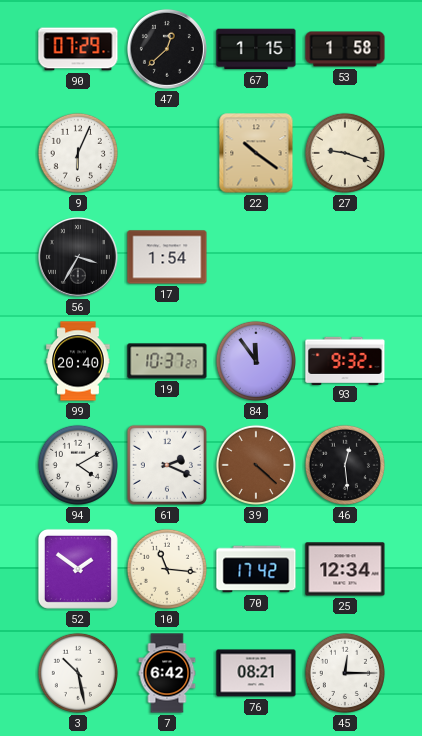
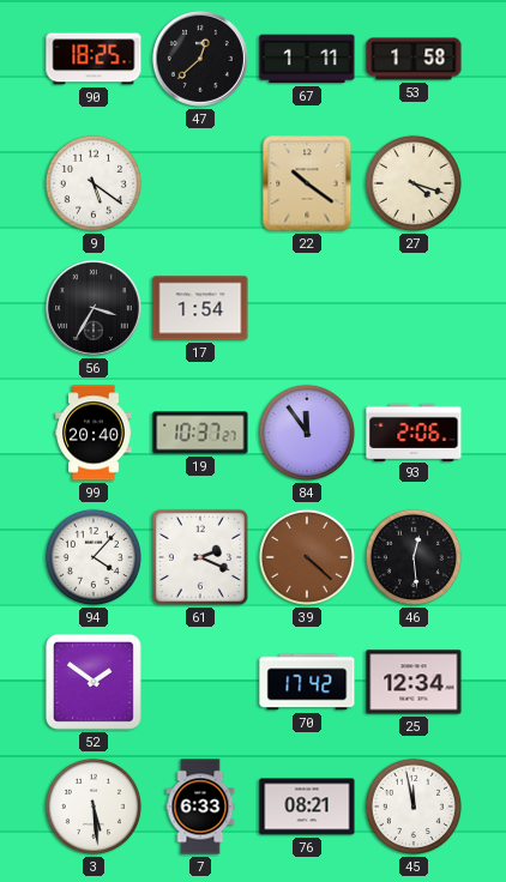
90: 07:29 -> 18:25 (94, 59)
67: 1:15 -> 1:11 (307, 59)
9: 6:04 -> 5:21 (94, 183)
27: 9:18 -> 4:18 (414, 183)
93: 9:32 -> 2:06 (414, 431)
94: 4:10 -> 4:07 (94, 557)
10: 11:16 -> none (167, 569)
3: 10:28 -> 5:29 (94, 807)
7: 6:42 -> 6:33 (200, 807)
45: 12:15 -> 11:58 (414, 807)
